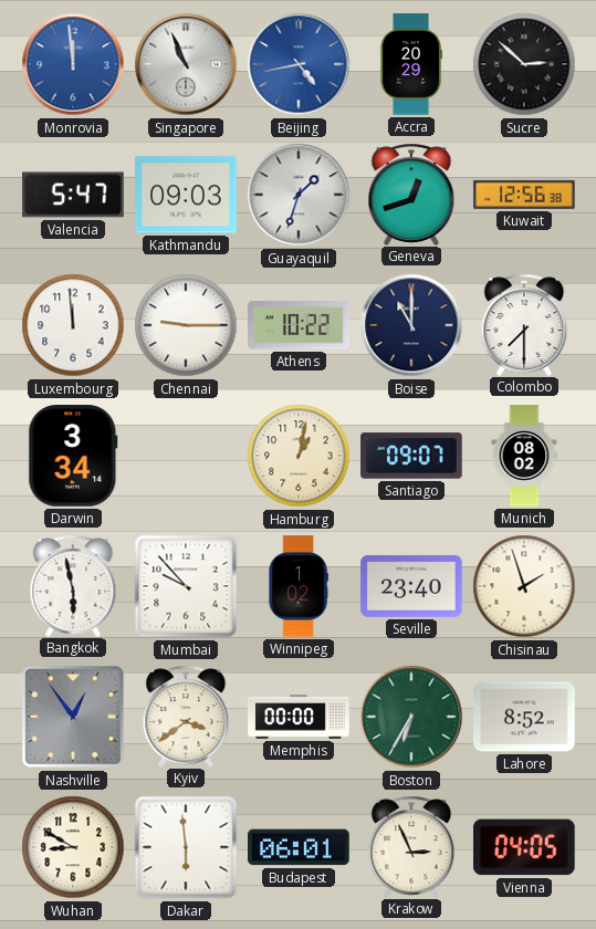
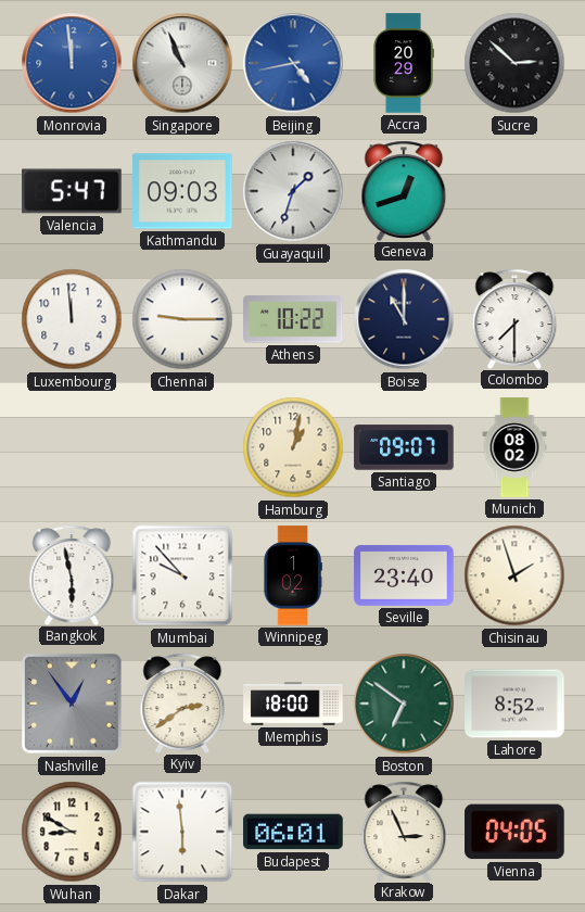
Kuwait: 12:56 -> none (524, 195)
Darwin: 3:34 -> none (73, 456)
Kyiv: 3:39 -> 2:39 (182, 702)
Memphis: 00:00 -> 18:00 (293, 704)
Boston: 6:35 -> 6:51 (404, 704)
